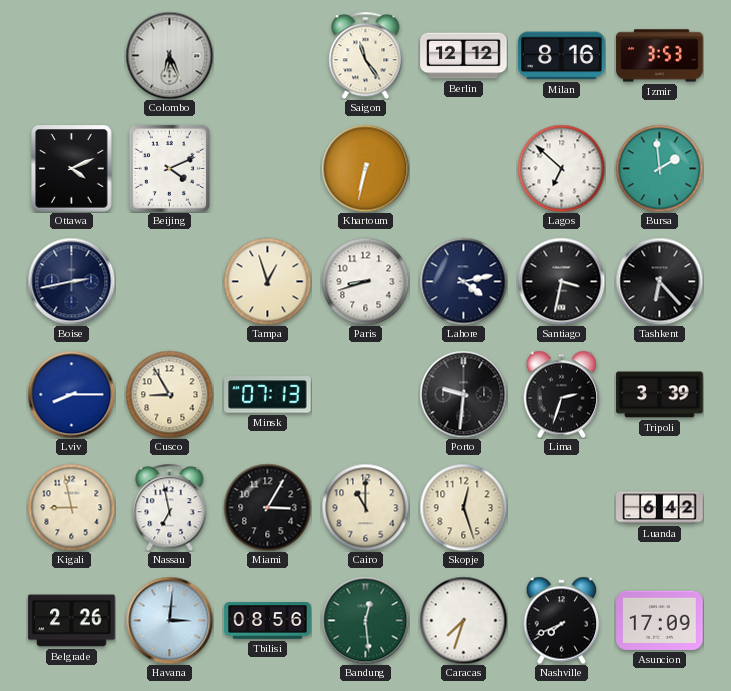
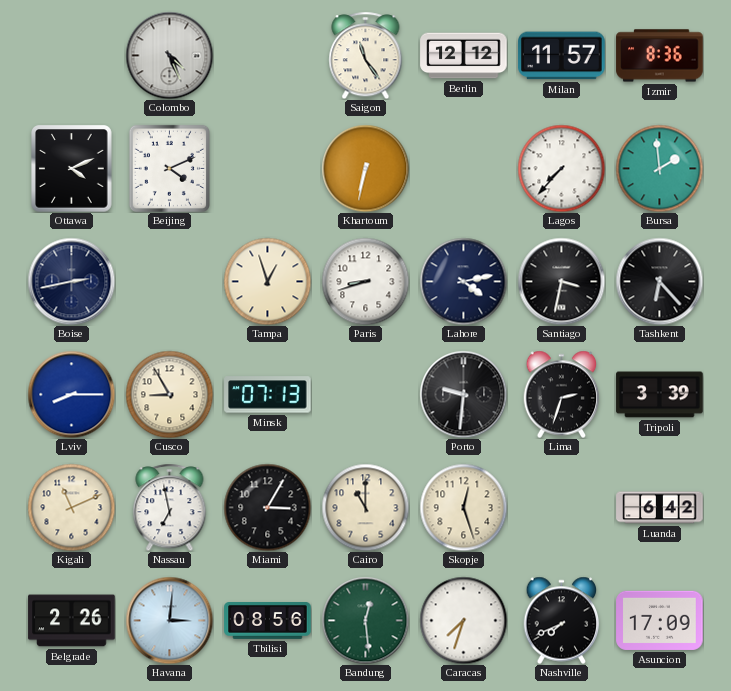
Colombo: 6:26 -> 4:26 (169, 55)
Milan: 8:16 -> 11:57 (562, 56)
Izmir: 3:53 -> 8:36 (660, 56)
Lagos: 6:52 -> 7:37 (561, 168)
Kigali: 8:58 -> 11:11 (71, 507)
